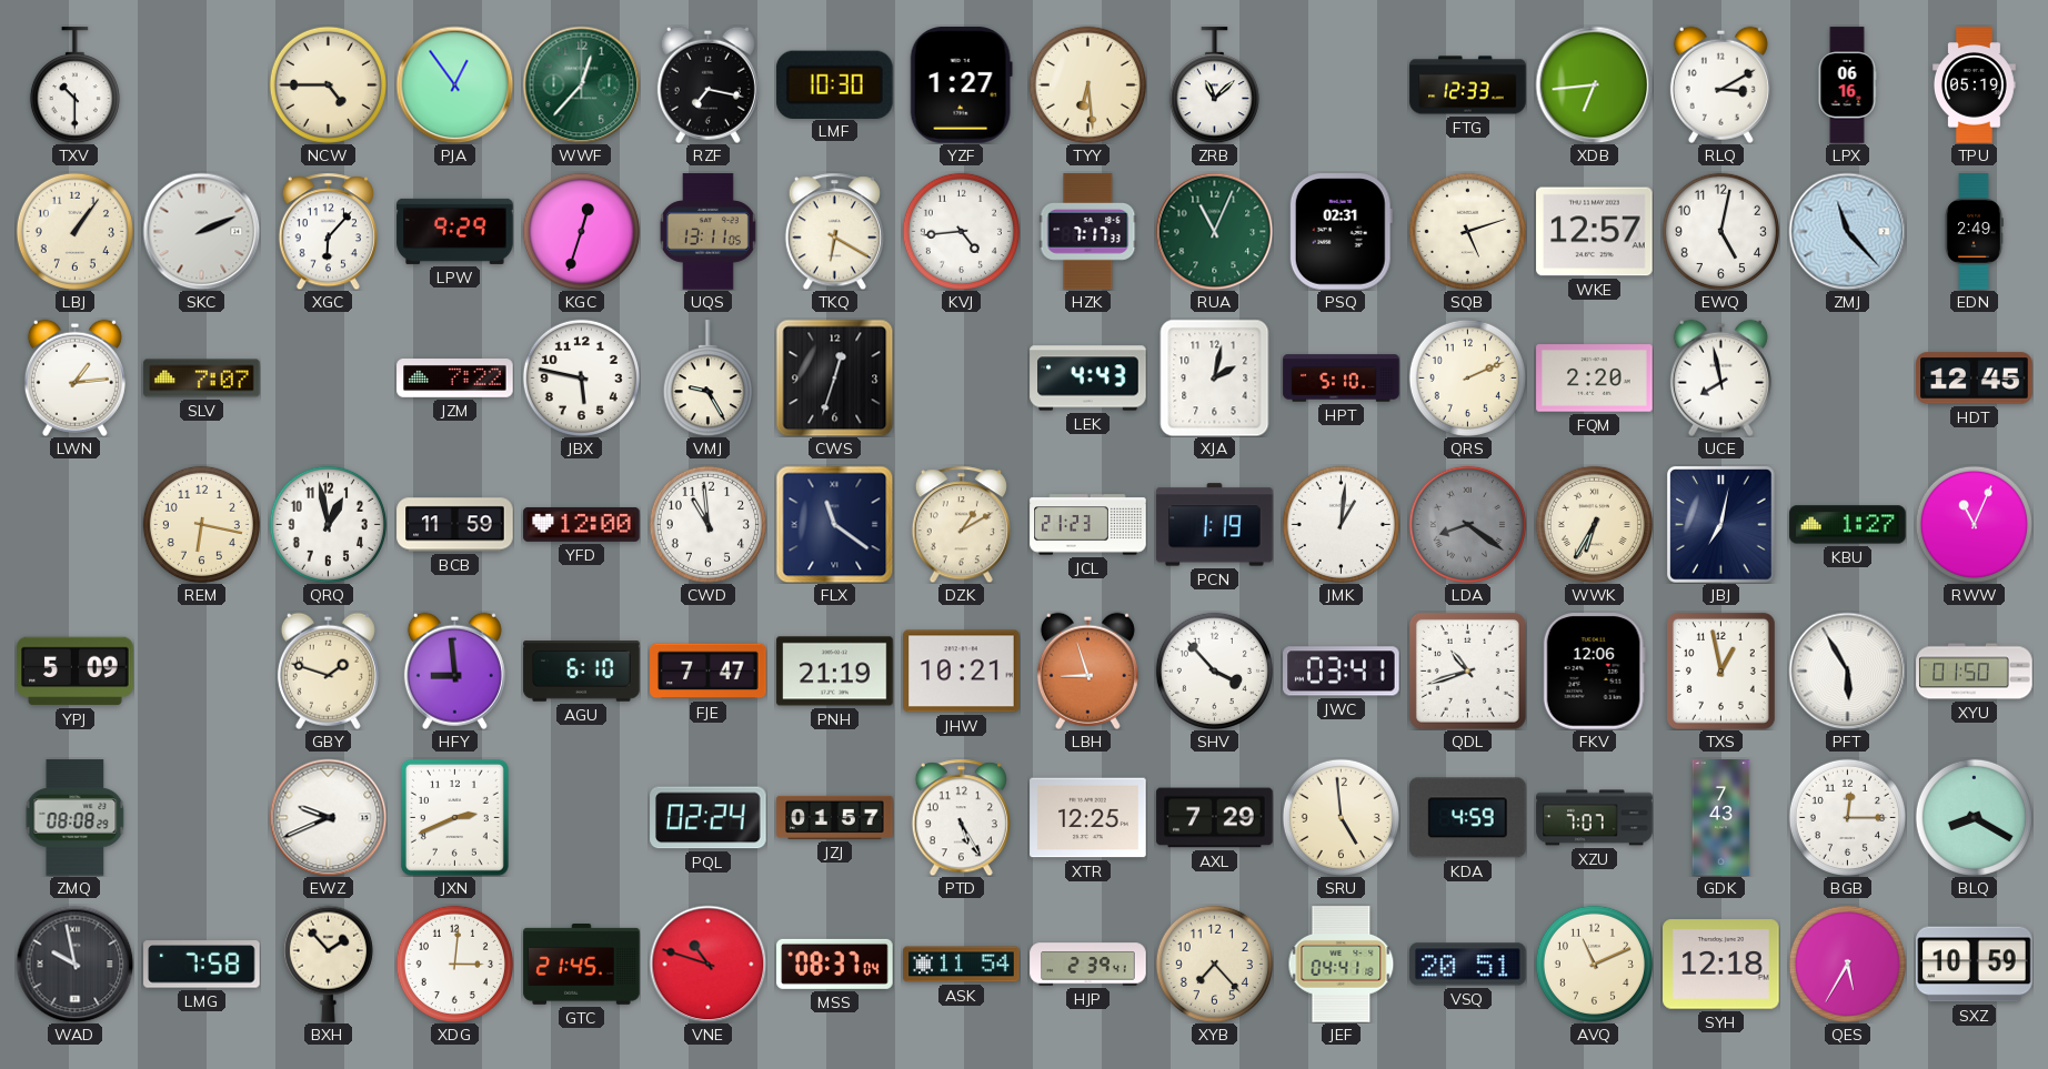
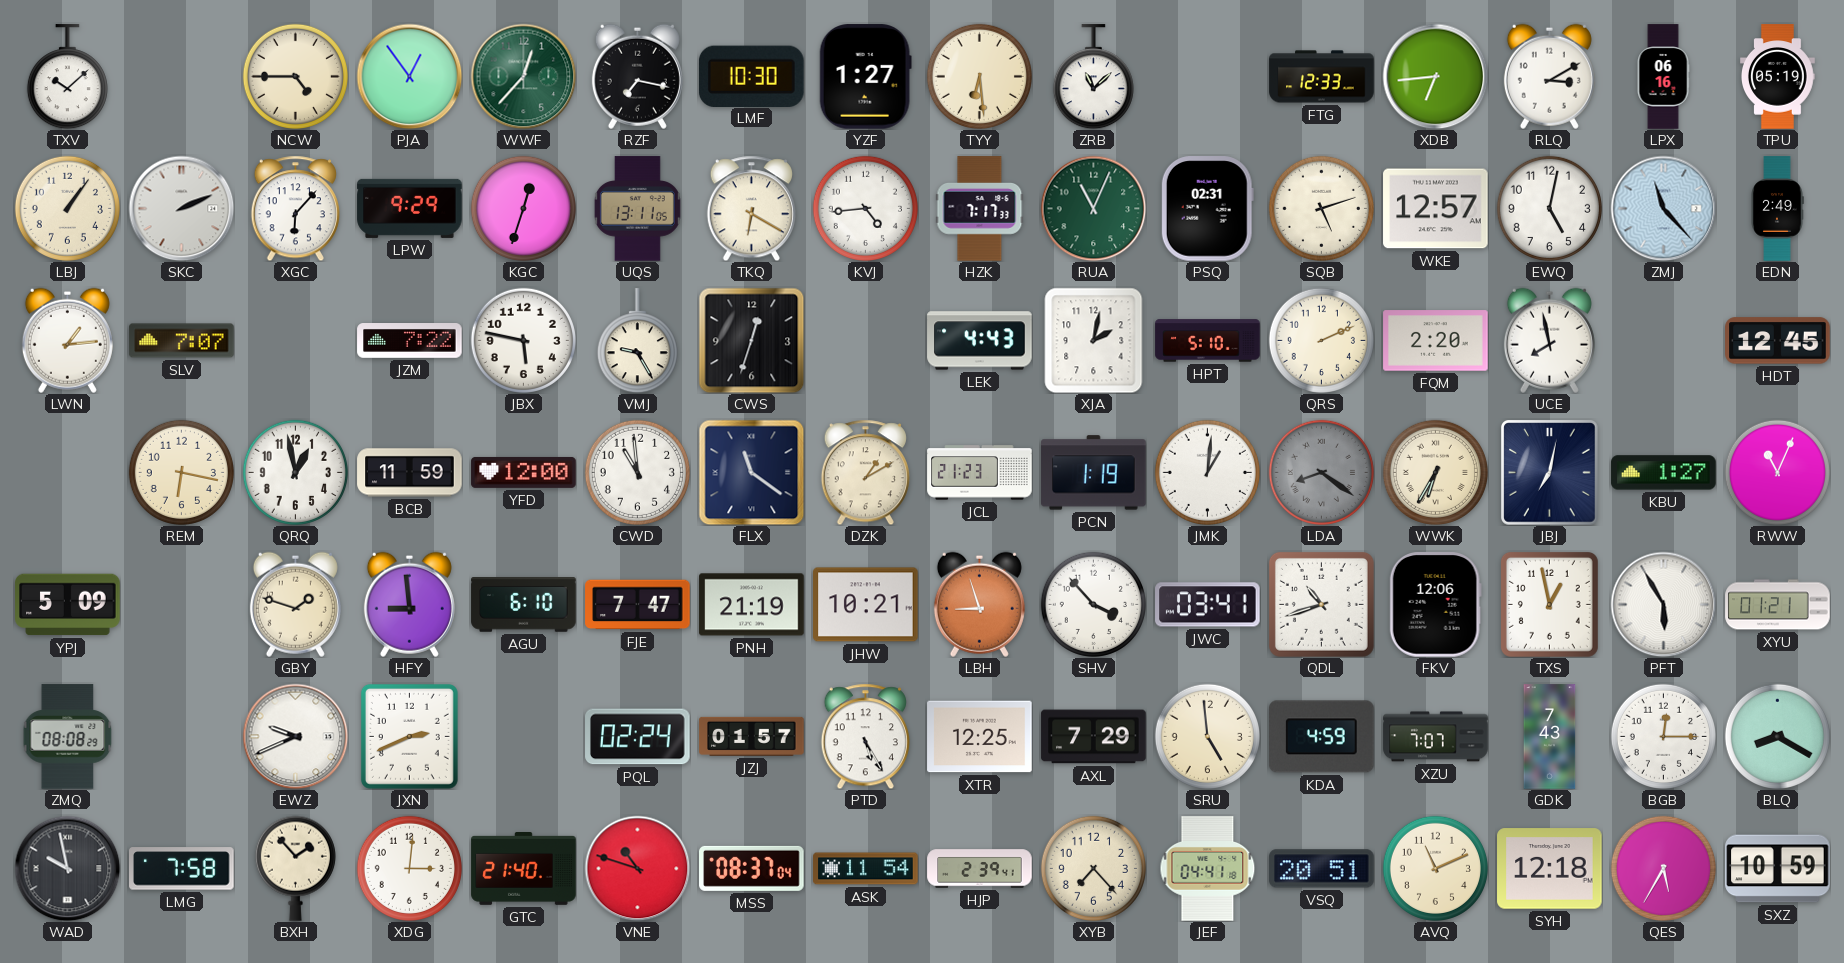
TXV: 10:30 -> 10:08 (67, 77)
XYU: 01:50 -> 01:21 (1778, 605)
GTC: 21:45 -> 21:40 (524, 869)
